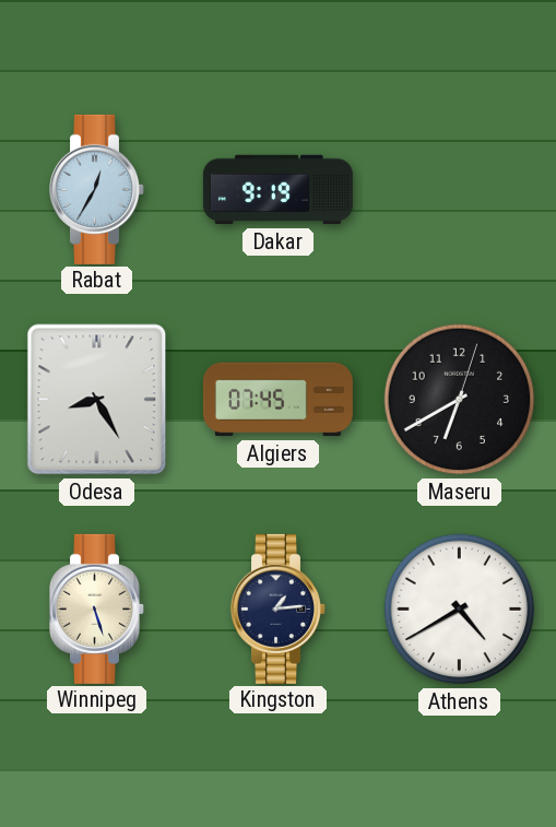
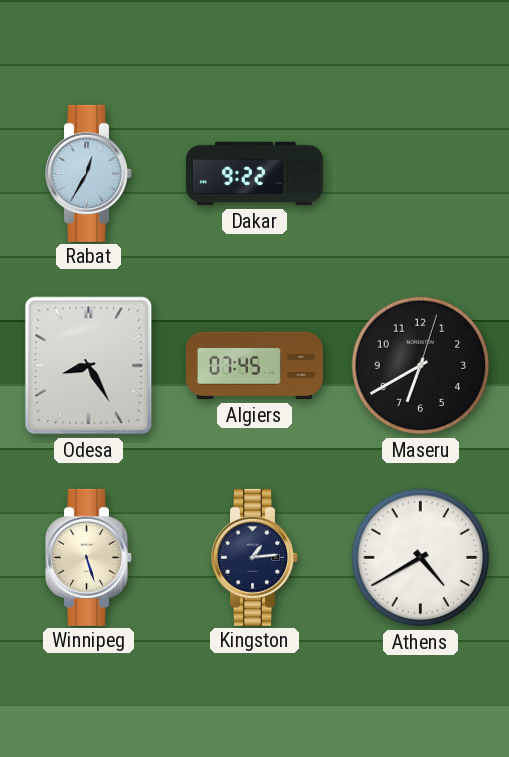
Dakar: 9:19 -> 9:22 (254, 174)
